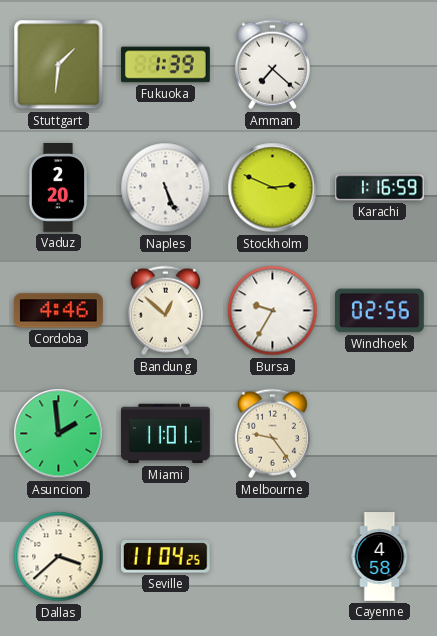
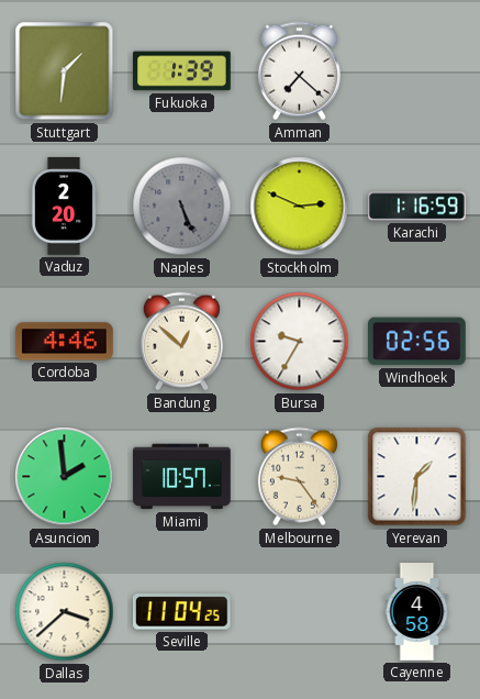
Naples dial: white -> grey (182, 207)
Miami: 11:01 -> 10:57 (182, 477)
Yerevan: none -> 1:31 (417, 477)
